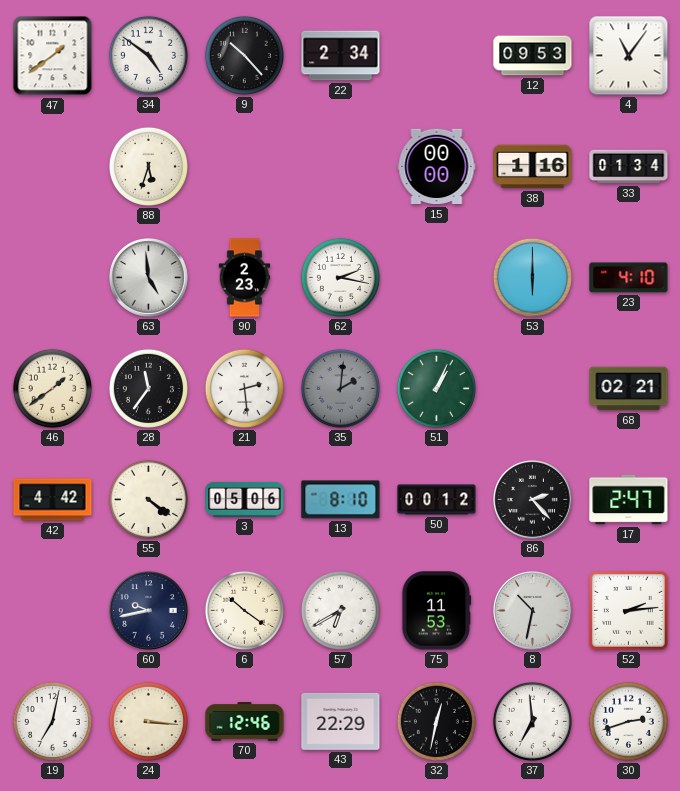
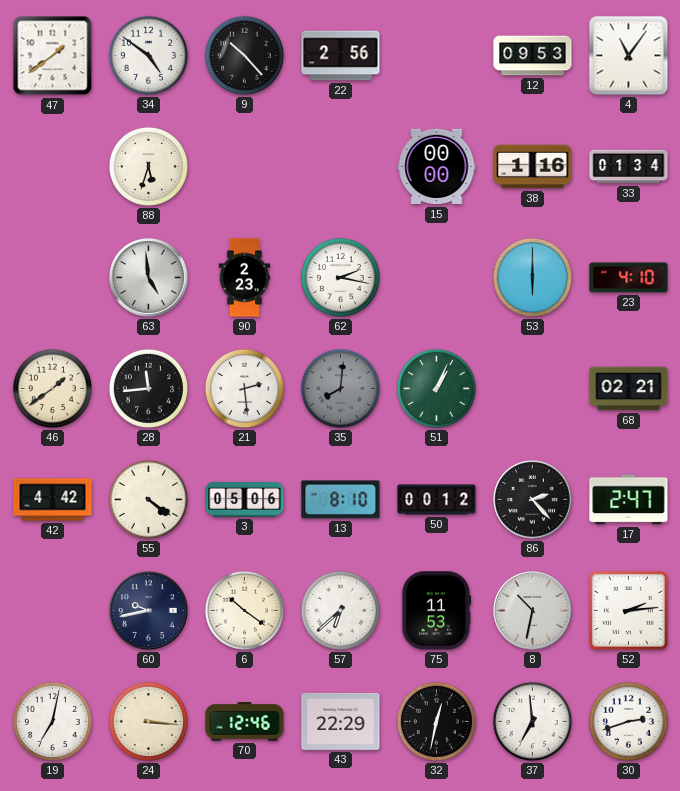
22: 2:34 -> 2:56 (341, 56)
28: 11:36 -> 11:44 (148, 388)
35: 2:01 -> 8:01 (340, 388)
57: 6:40 -> 6:38 (340, 610)
